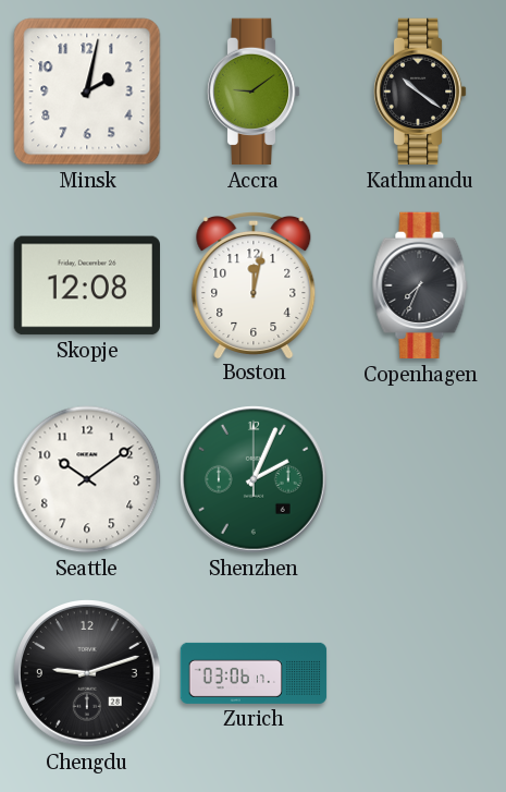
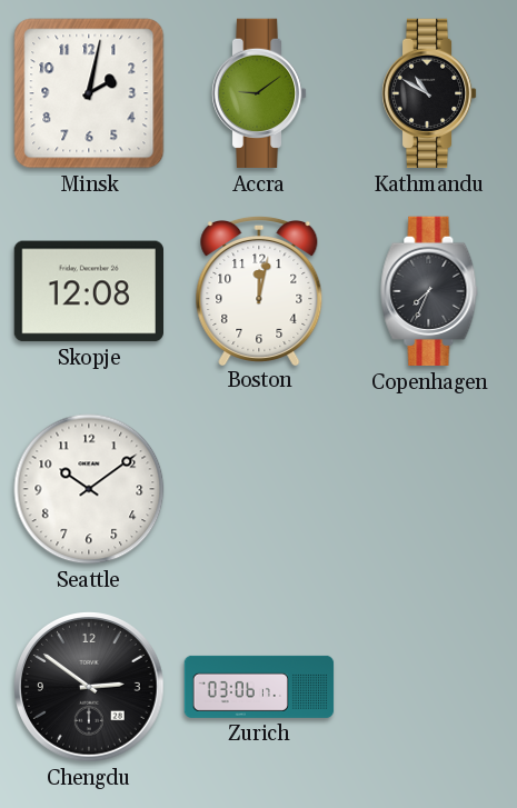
Kathmandu: 10:21 -> 10:50 (429, 93)
Shenzhen: 2:04 -> none (255, 480)
Chengdu: 9:12 -> 2:51 (90, 688)
